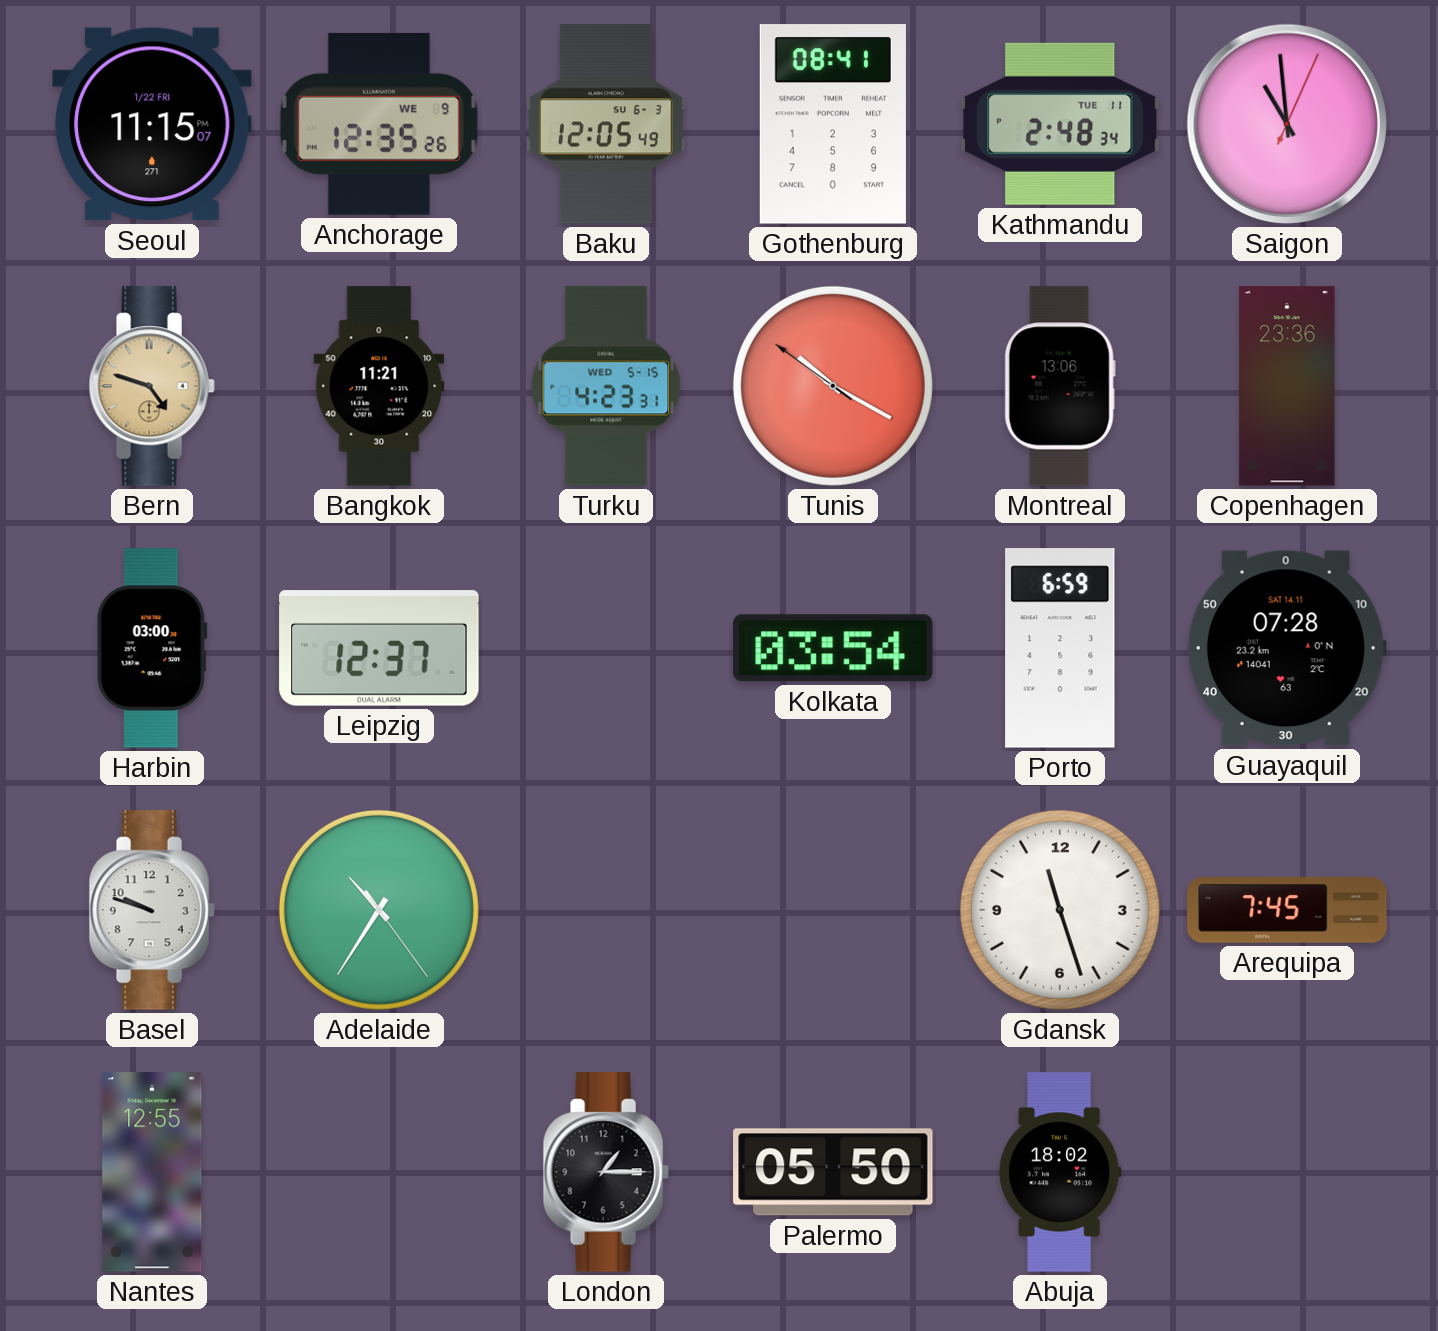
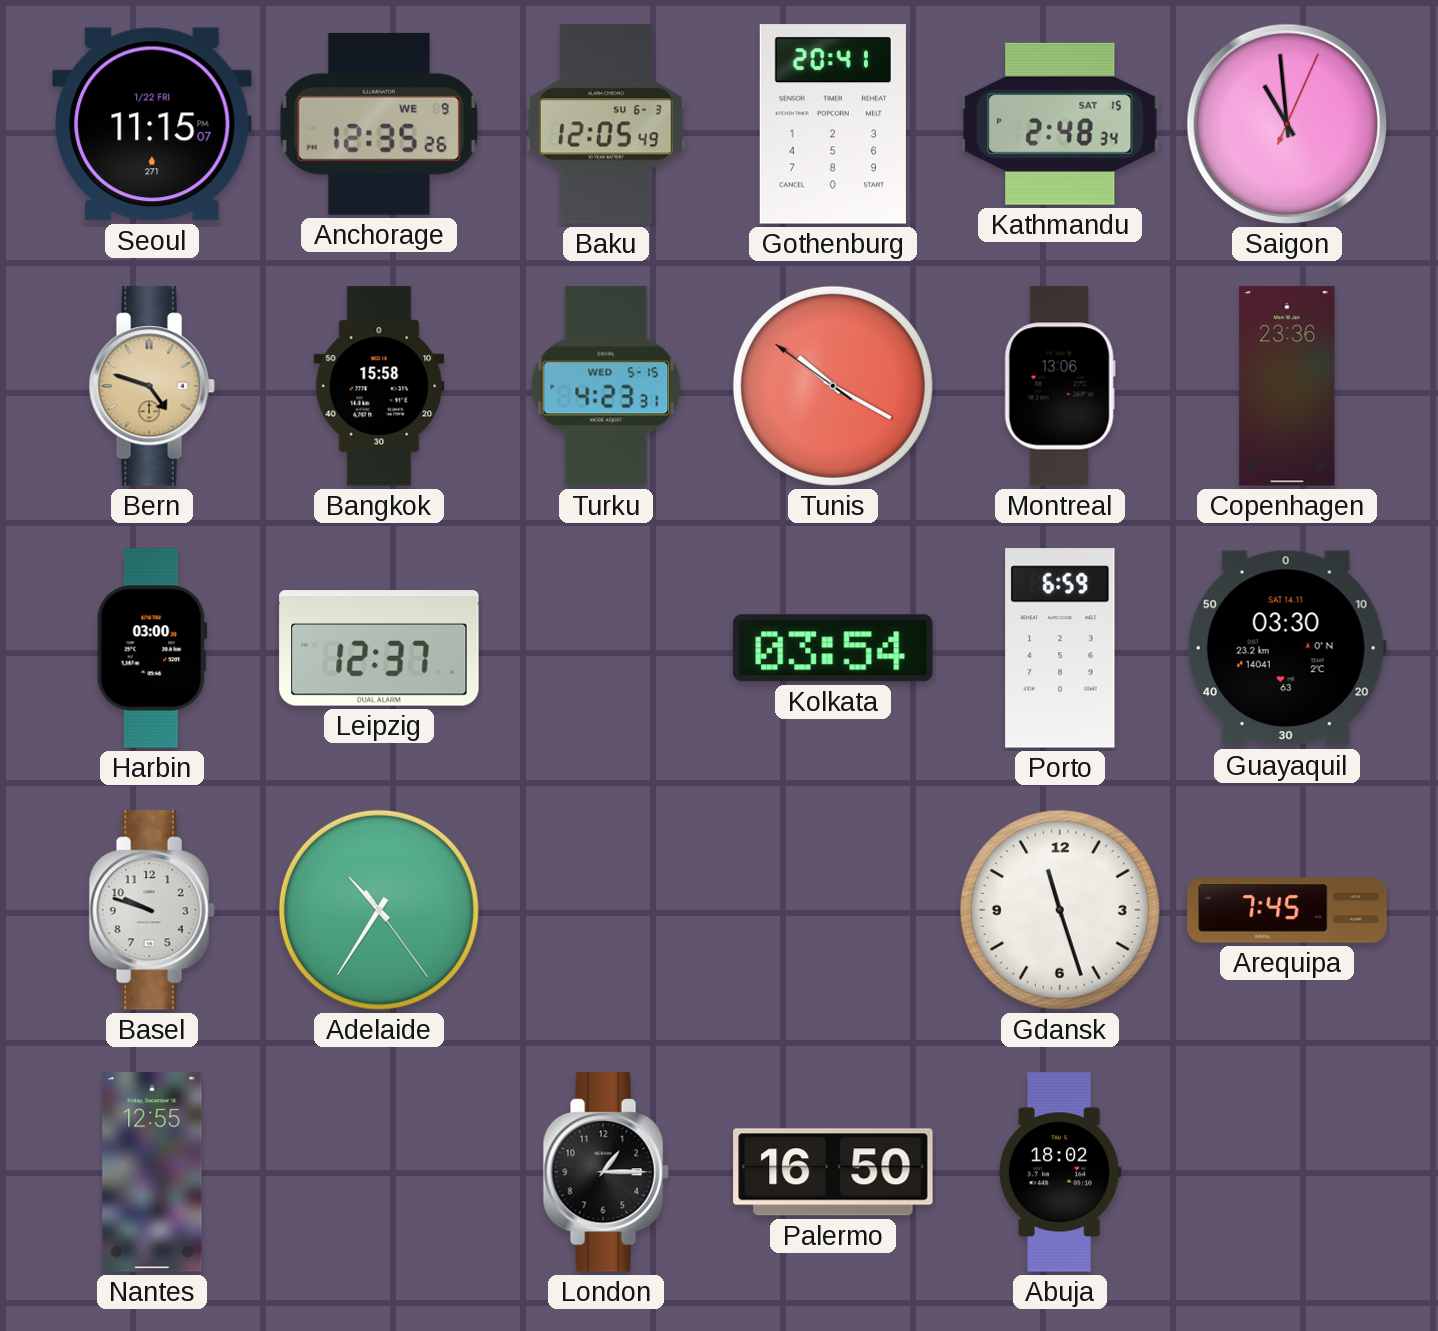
Gothenburg: 08:41 -> 20:41 (833, 124)
Kathmandu date: TUE 11 -> SAT 15 (1060, 124)
Bangkok: 11:21 -> 15:58 (379, 386)
Guayaquil: 07:28 -> 03:30 (1287, 648)
Palermo: 05:50 -> 16:50 (833, 1172)
